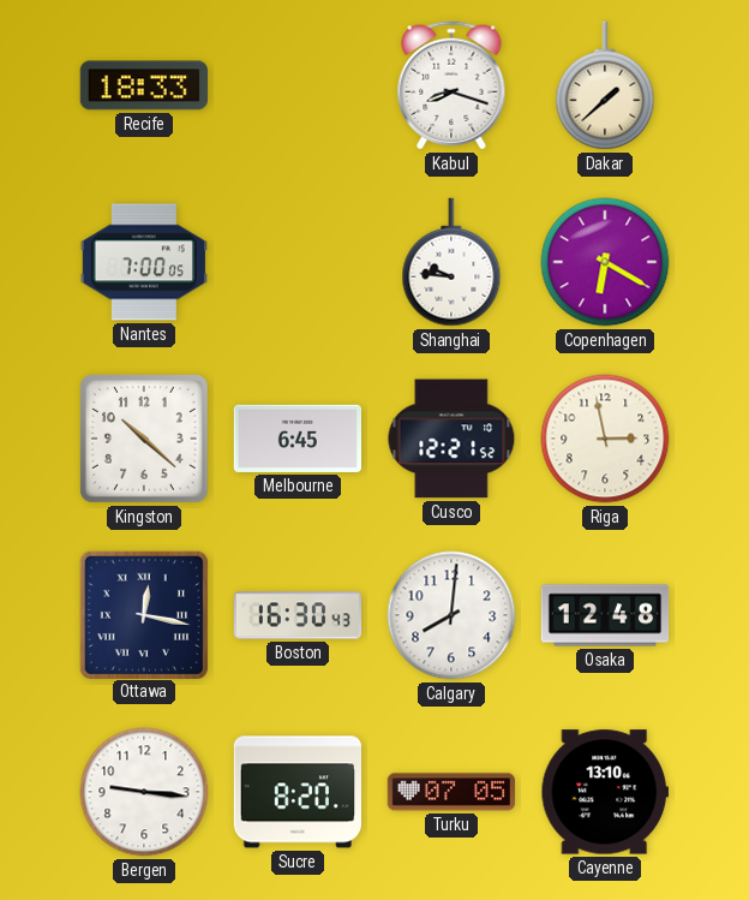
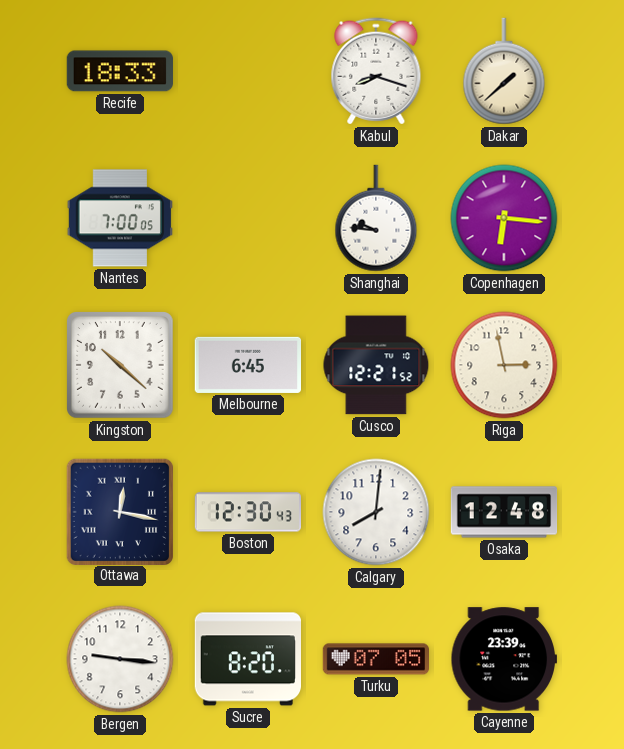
Copenhagen: 6:20 -> 6:16 (504, 218)
Boston: 16:30 -> 12:30 (247, 512)
Cayenne: 13:10 -> 23:39 (503, 659)
